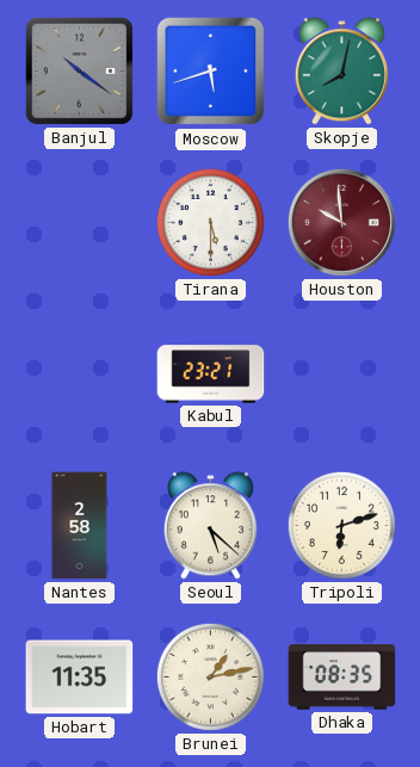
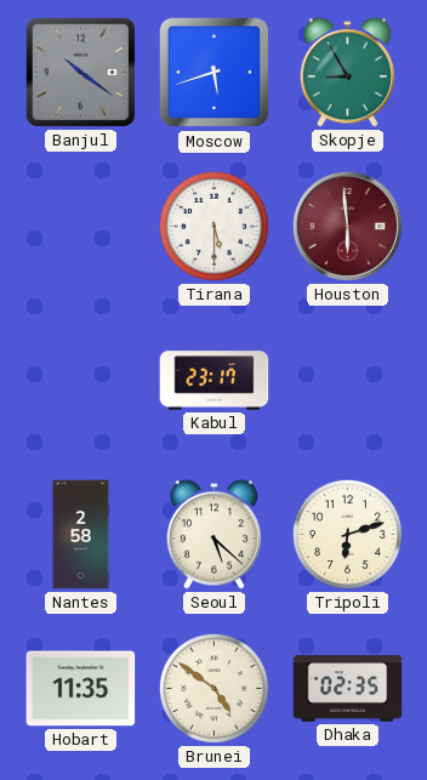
Skopje: 8:02 -> 8:55 (347, 73)
Houston: 9:59 -> 5:59 (347, 226)
Kabul: 23:21 -> 23:17 (215, 381)
Brunei: 1:13 -> 4:51 (213, 688)
Dhaka: 08:35 -> 02:35 (348, 689)
